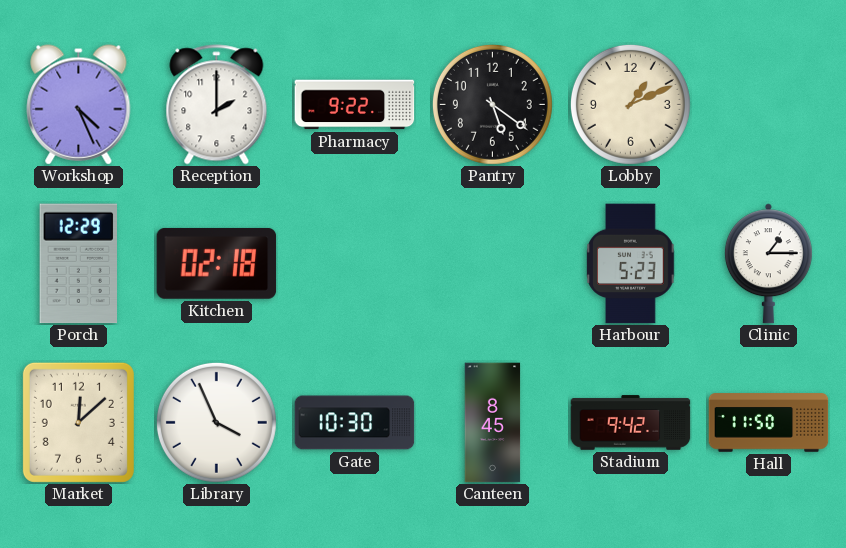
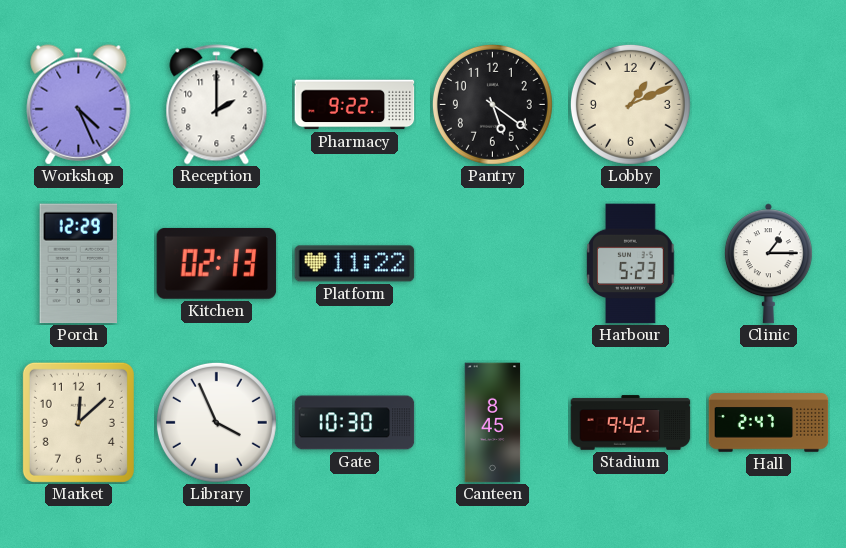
Kitchen: 02:18 -> 02:13 (217, 263)
Platform: none -> 11:22 (355, 264)
Hall: 11:50 -> 2:47 (769, 423)
